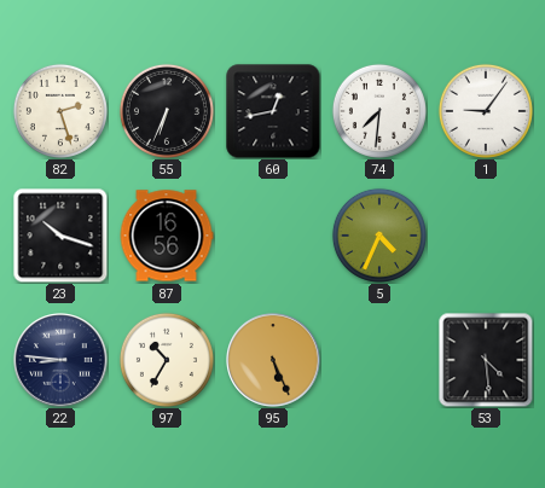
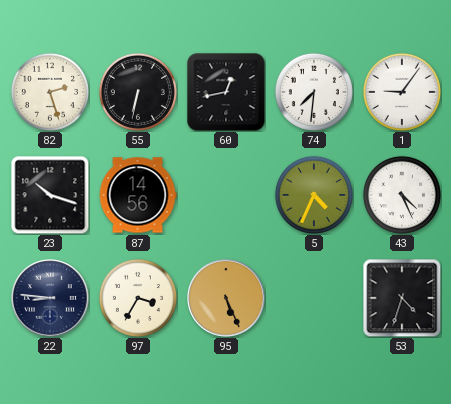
55: 6:34 -> 6:32 (138, 92)
87: 16:56 -> 14:56 (138, 195)
43: none -> 4:26 (402, 195)
97: 10:35 -> 3:35 (138, 298)
53: 4:29 -> 4:33 (402, 298)
